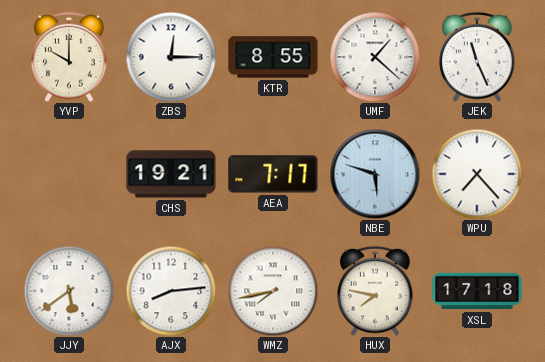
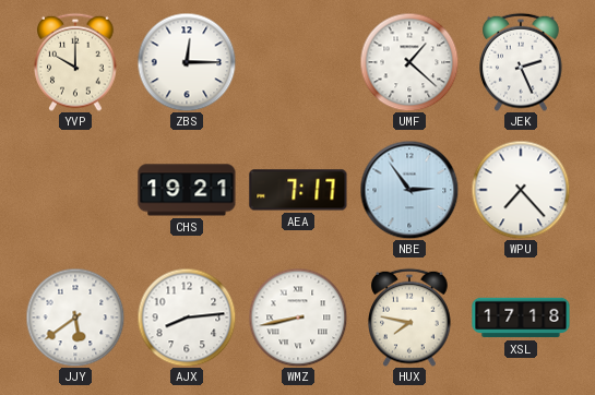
KTR: 8:55 -> none (273, 57)
JEK: 11:26 -> 2:26 (521, 62)
NBE: 5:48 -> 2:54 (409, 190)
WMZ: 7:43 -> 8:43 (298, 318)
